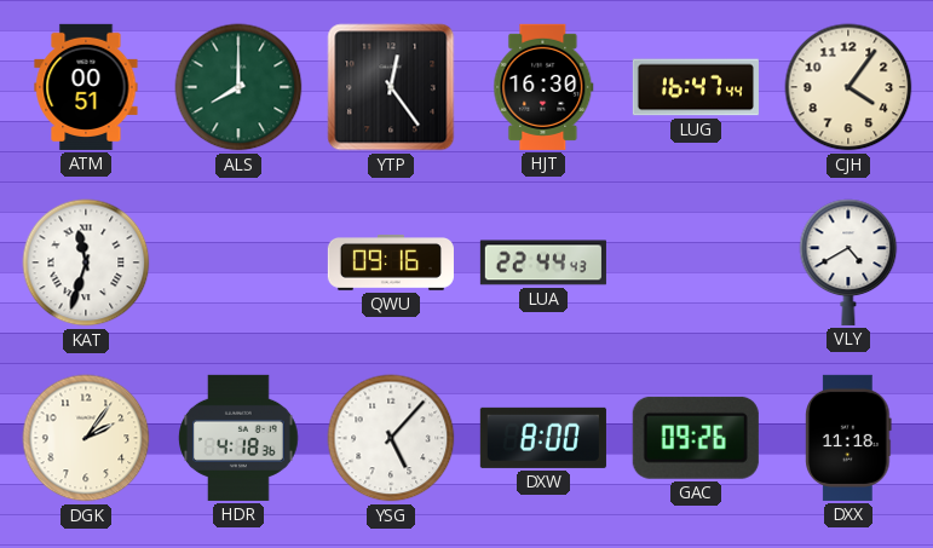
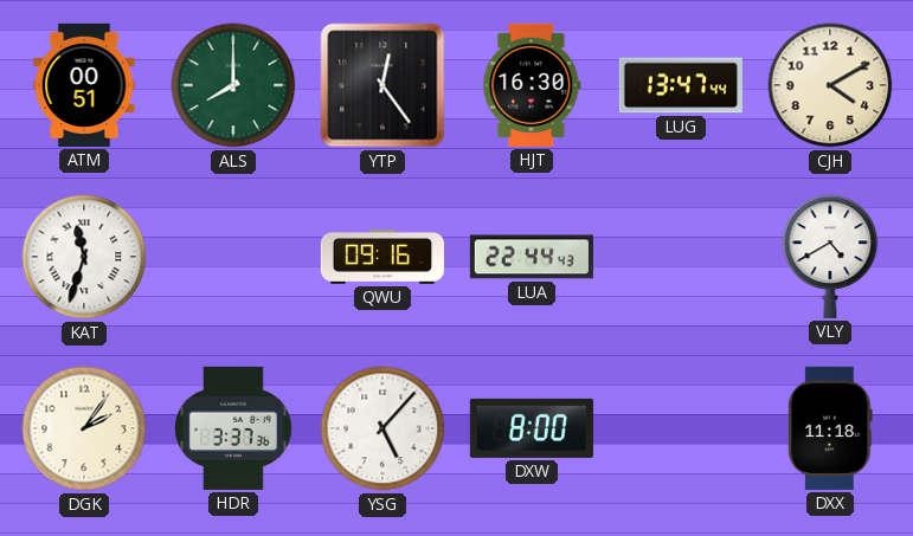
LUG: 16:47 -> 13:47 (681, 85)
CJH: 4:06 -> 4:10 (830, 85)
HDR: 4:18 -> 3:37 (233, 428)
GAC: 09:26 -> none (696, 438)
